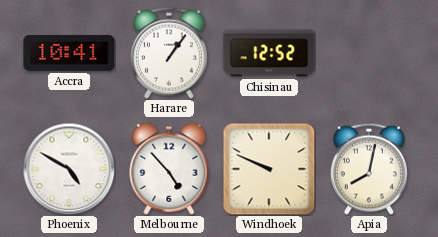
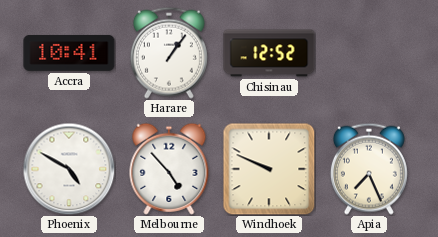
Apia: 8:02 -> 7:26 (369, 169)
